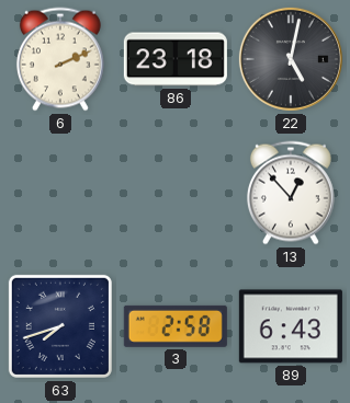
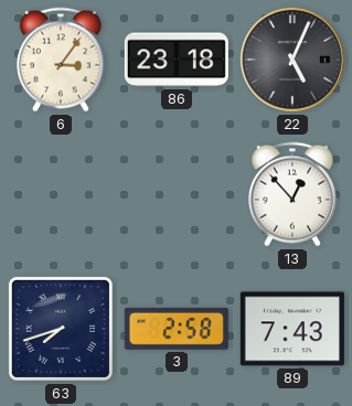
6: 2:11 -> 3:06 (61, 60)
22: 5:02 -> 5:04 (292, 60)
89: 6:43 -> 7:43 (292, 329)
